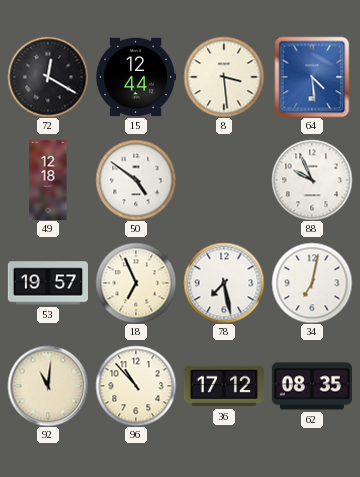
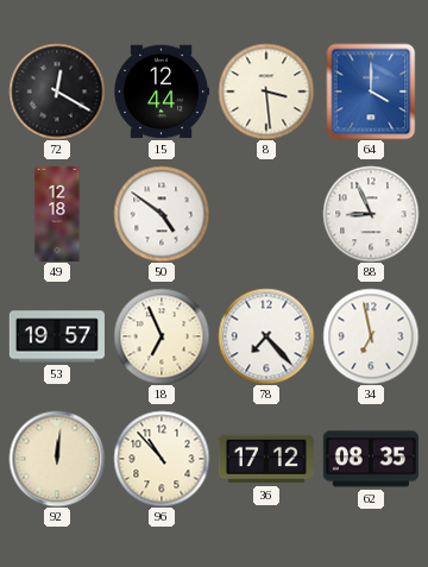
64: 4:29 -> 4:00 (371, 92)
88: 9:56 -> 8:56 (371, 214)
78: 7:28 -> 7:23 (266, 336)
34: 7:02 -> 6:58 (371, 336)
92: 11:01 -> 12:01 (57, 459)
